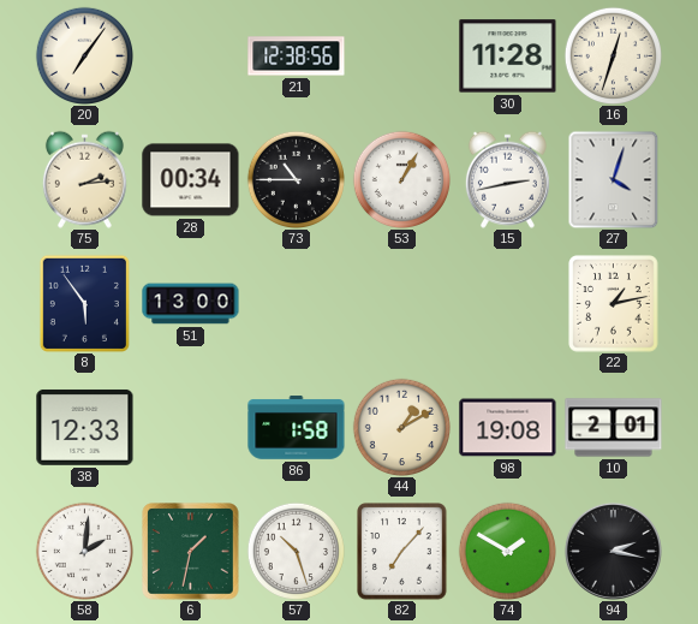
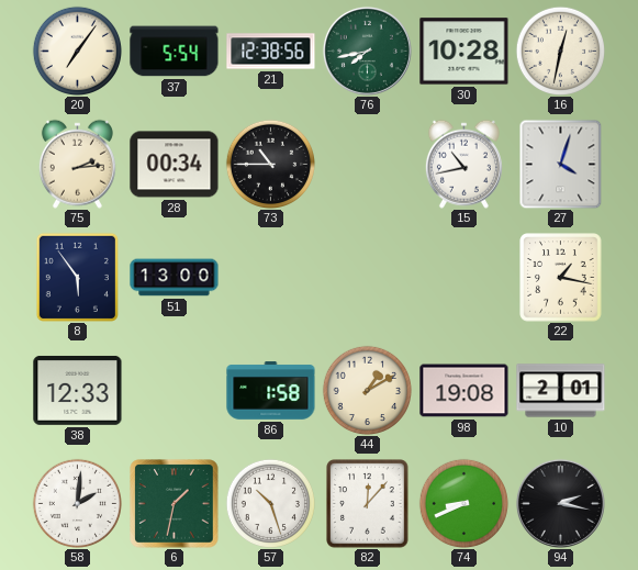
37: none -> 5:54 (175, 52)
76: none -> 7:43 (367, 51)
30: 11:28 -> 10:28 (464, 52)
16: 12:33 -> 12:32 (560, 51)
53: 1:05 -> none (401, 179)
15: 2:43 -> 10:43 (463, 164)
22: 1:13 -> 1:17 (561, 278)
82: 7:07 -> 12:07 (368, 504)
74: 1:50 -> 8:41 (463, 503)
